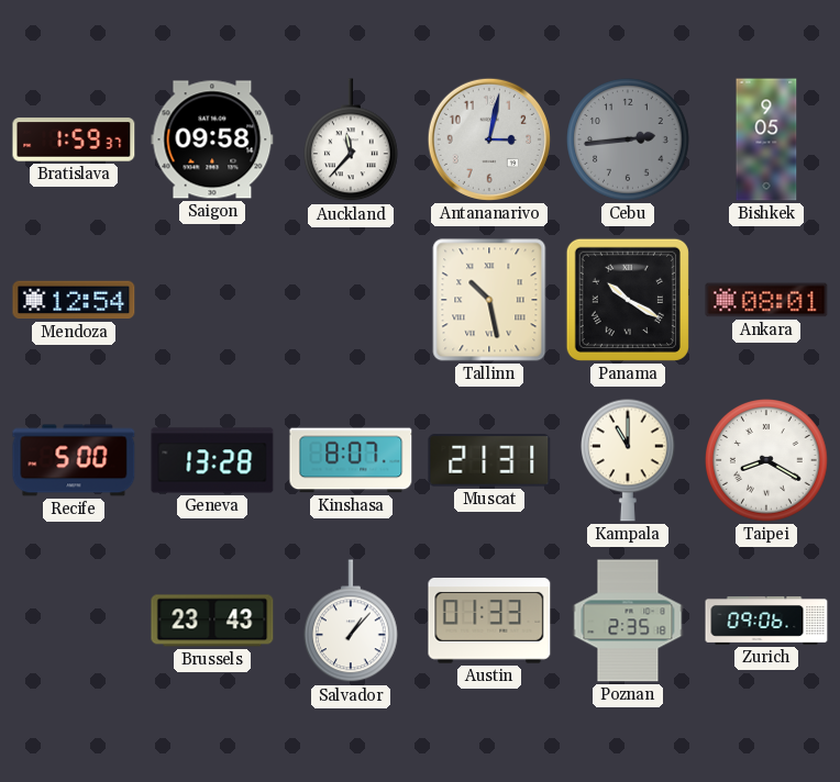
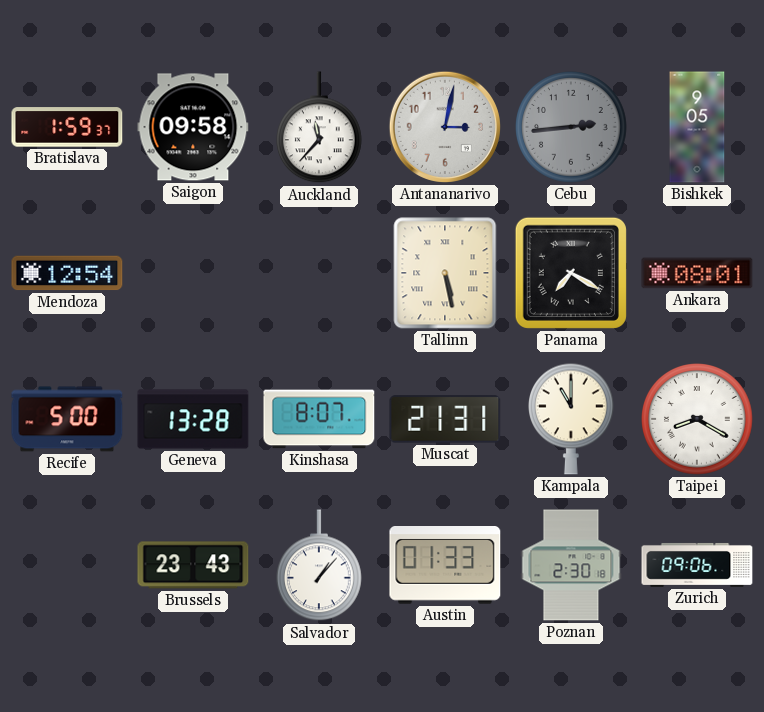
Tallinn: 10:28 -> 5:28 (445, 273)
Panama: 10:20 -> 7:20 (571, 273)
Poznan: 2:35 -> 2:30 (571, 565)
